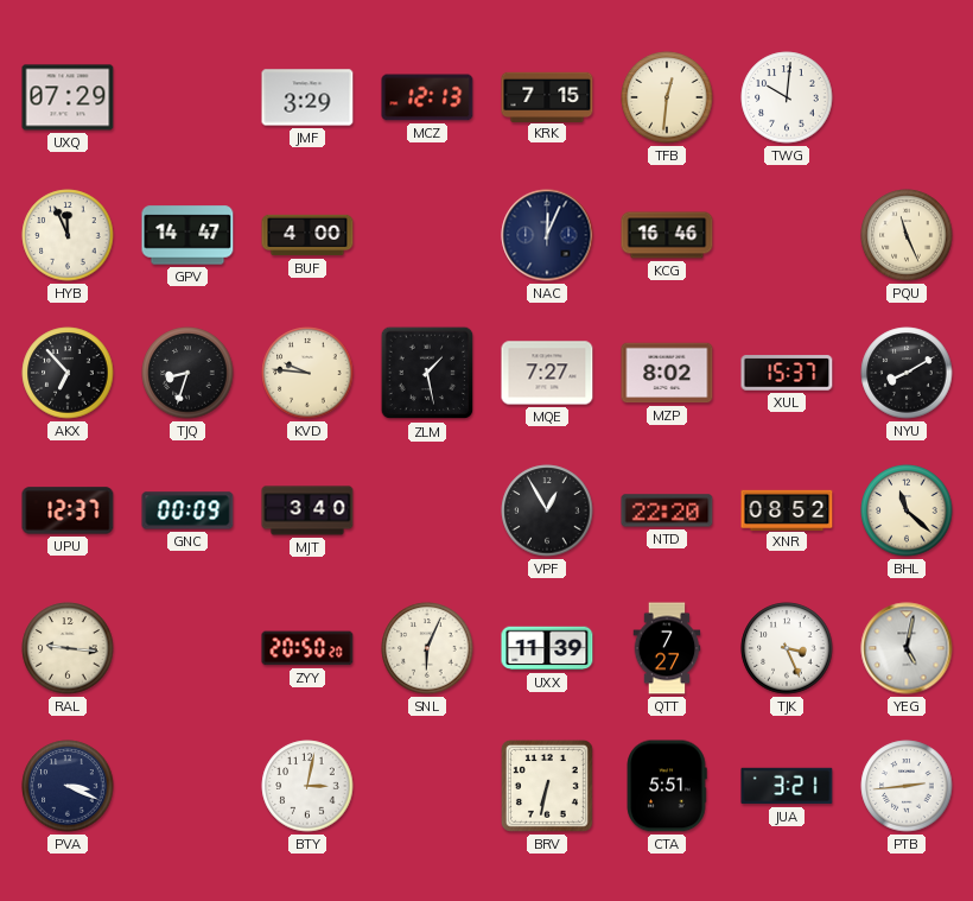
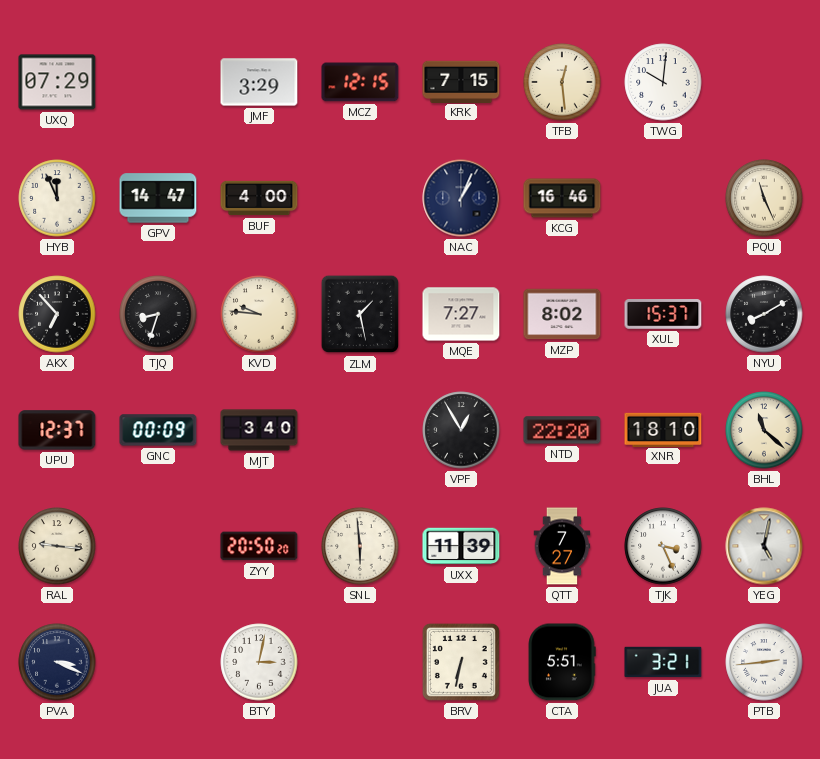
MCZ: 12:13 -> 12:15 (360, 82)
TFB: 12:31 -> 12:29 (562, 82)
NAC: 12:04 -> 1:04 (461, 198)
XNR: 08:52 -> 18:10 (663, 429)
SNL: 6:04 -> 5:59 (360, 546)
